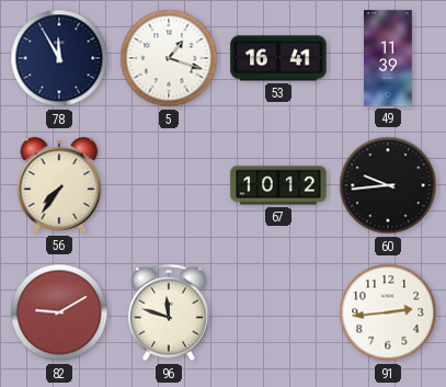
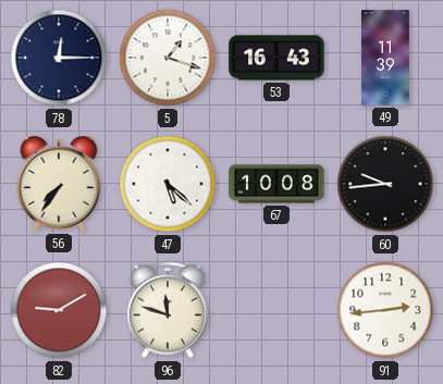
78: 11:55 -> 12:15 (59, 58)
53: 16:41 -> 16:43 (276, 58)
47: none -> 5:22 (168, 184)
67: 10:12 -> 10:08 (276, 184)
